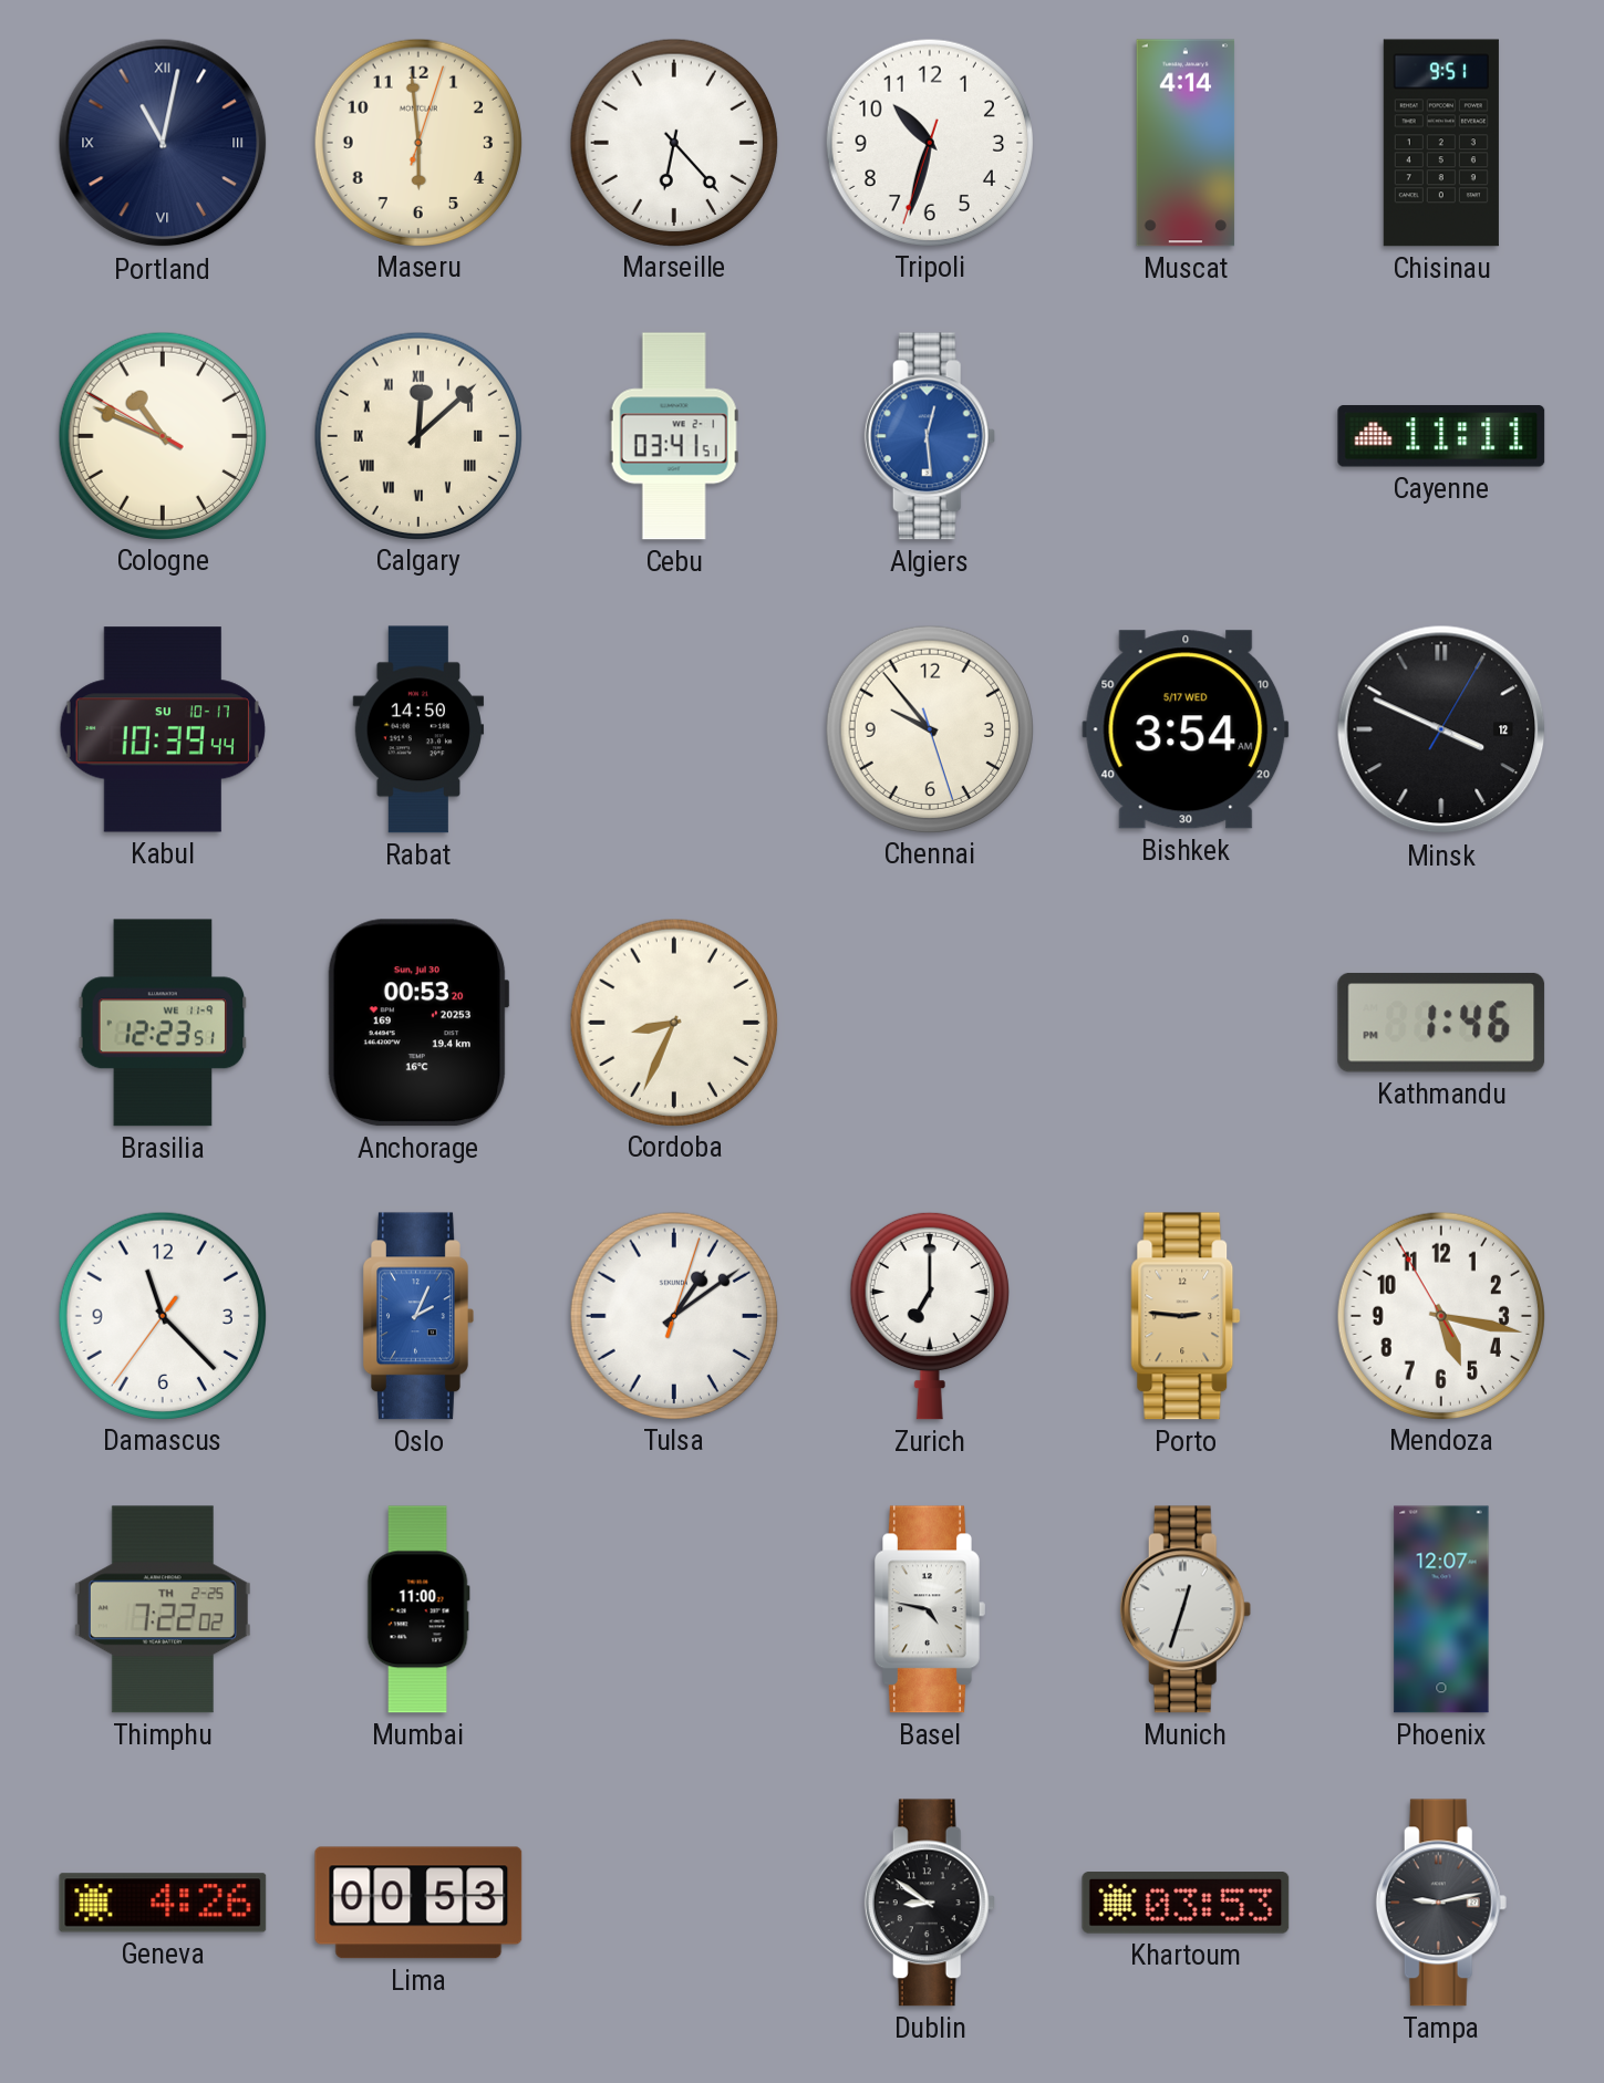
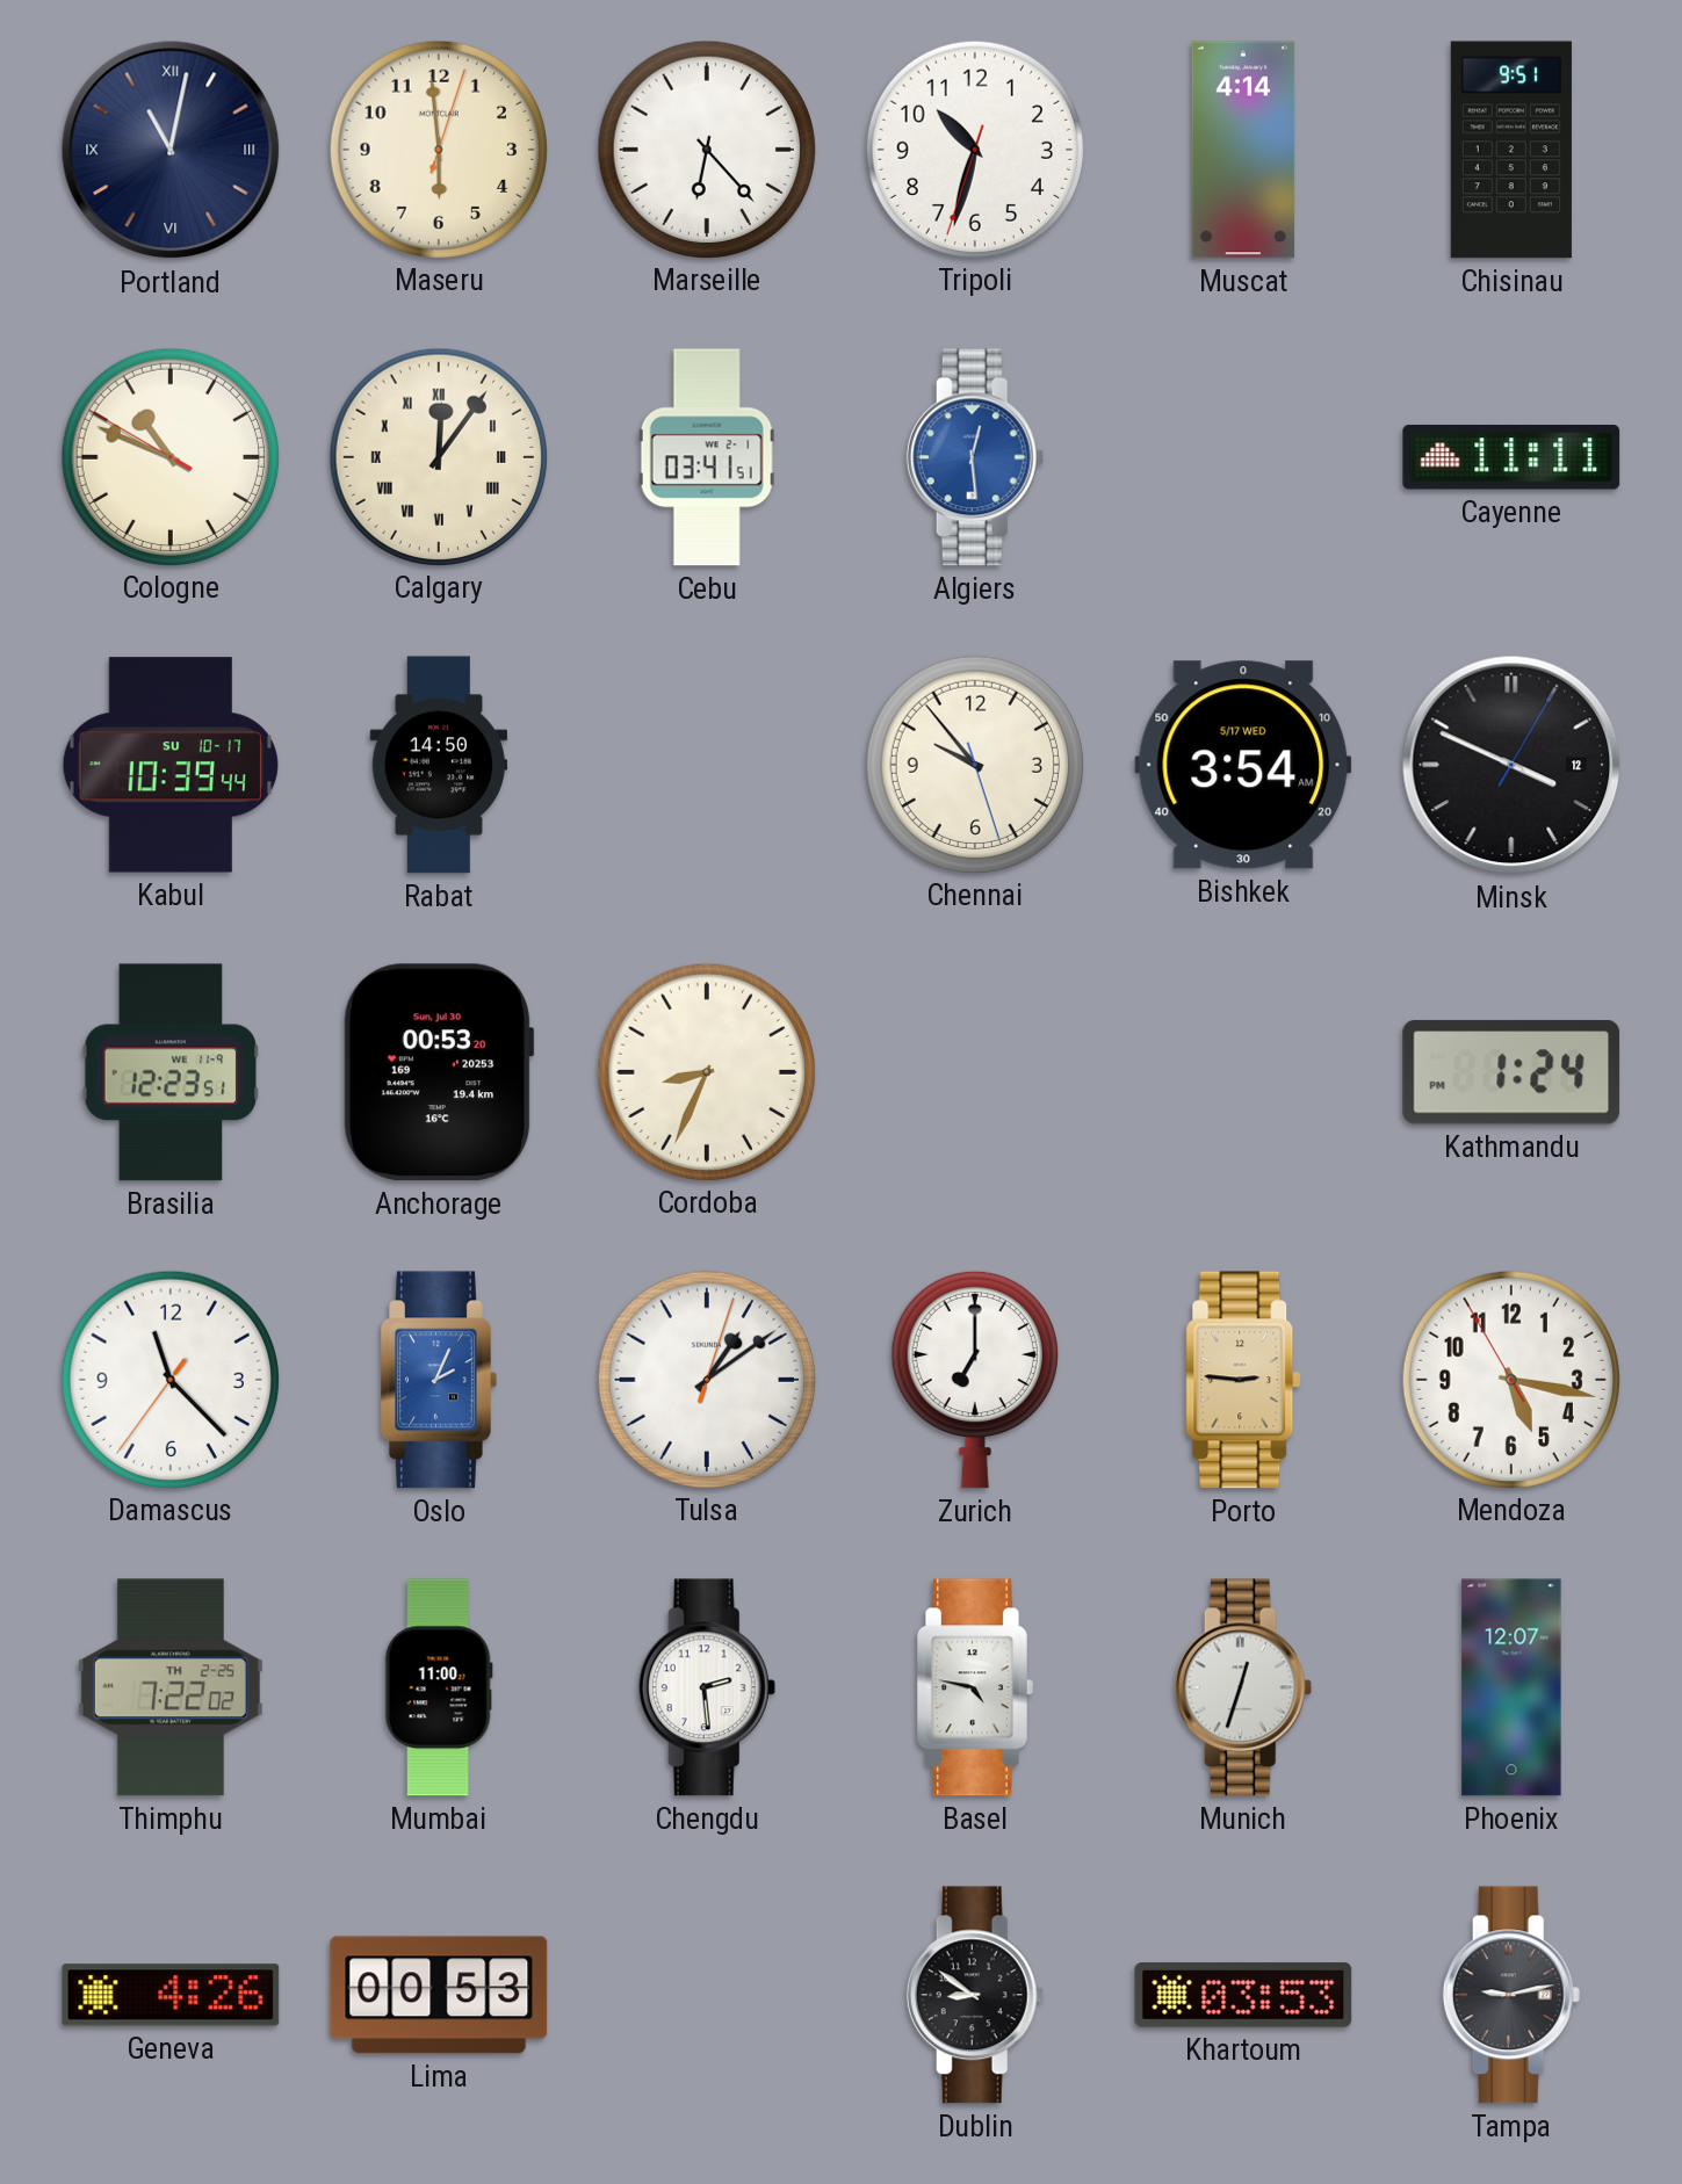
Calgary: 12:08 -> 12:06 (438, 456)
Kathmandu: 1:46 -> 1:24 (1511, 1072)
Chengdu: none -> 2:29 (707, 1687)
